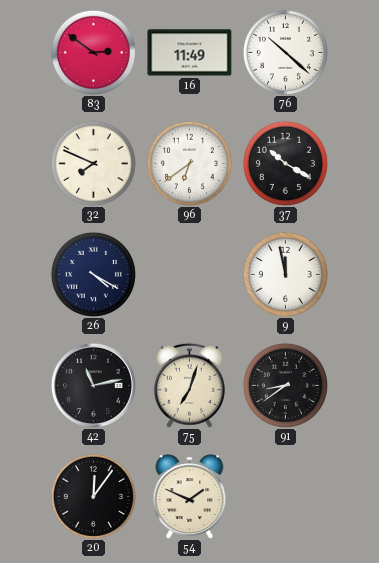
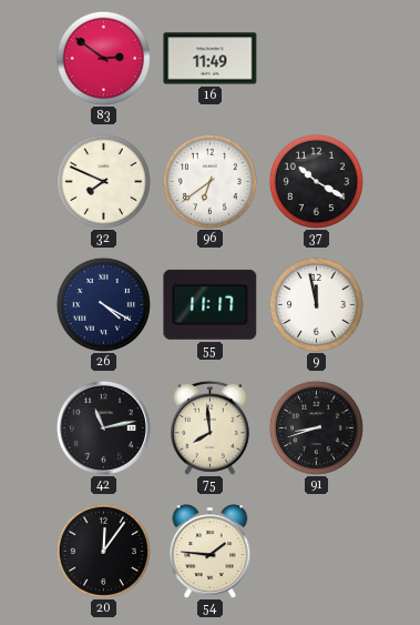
76: 10:22 -> none (285, 52)
55: none -> 11:17 (211, 304)
75: 7:03 -> 7:59 (209, 427)
91: 8:39 -> 8:42 (316, 427)
54: 1:49 -> 1:46 (211, 551)
